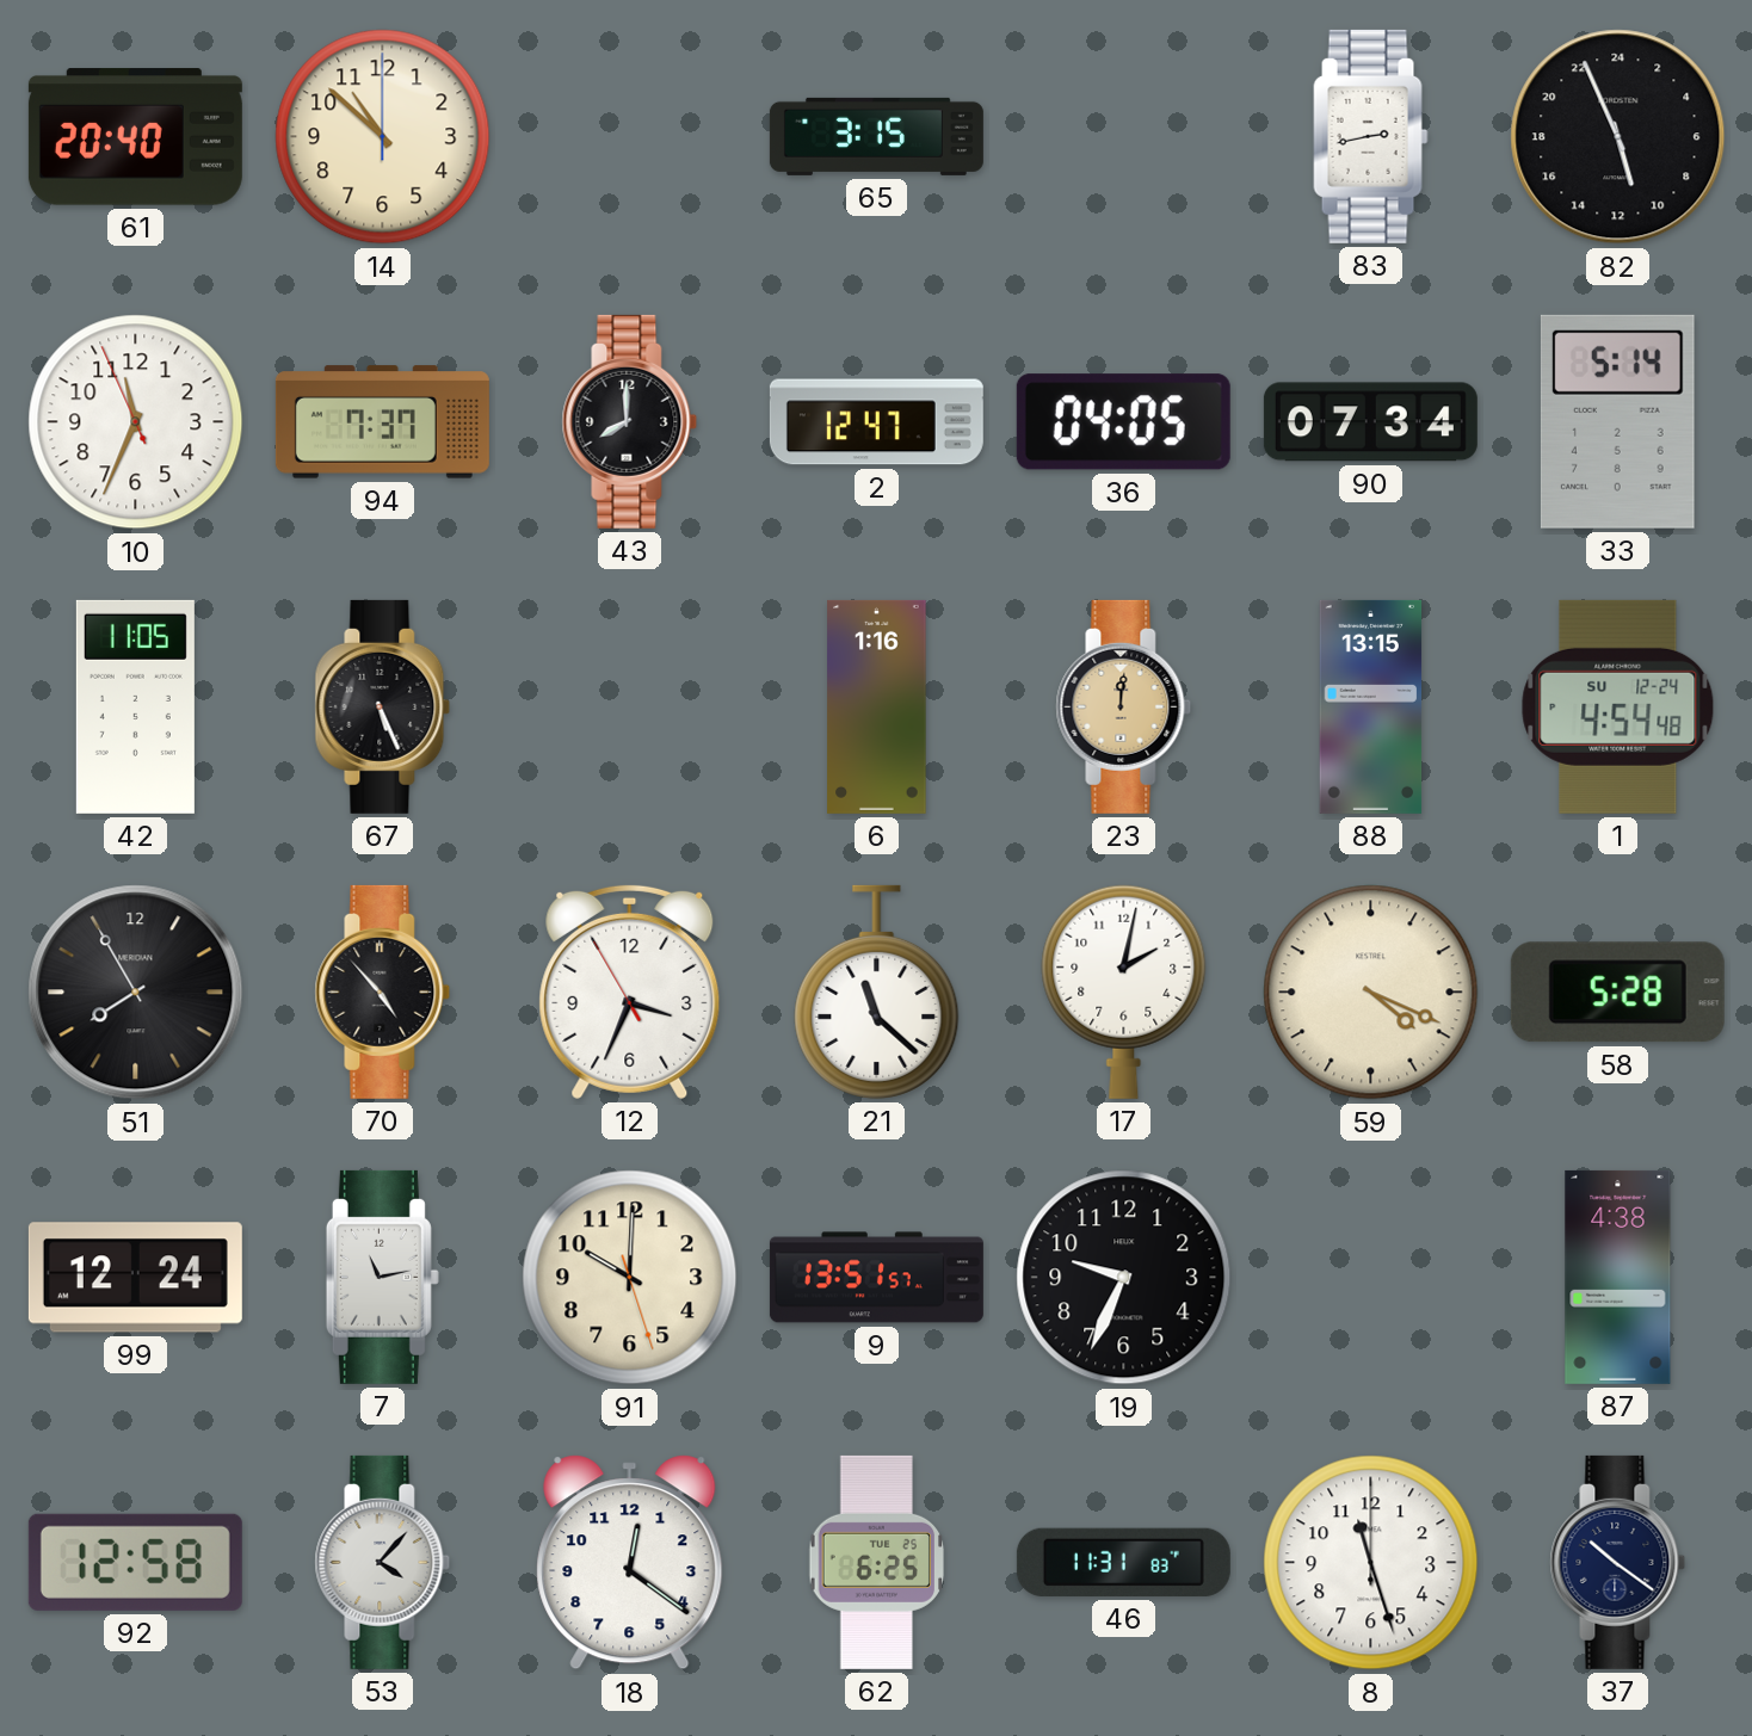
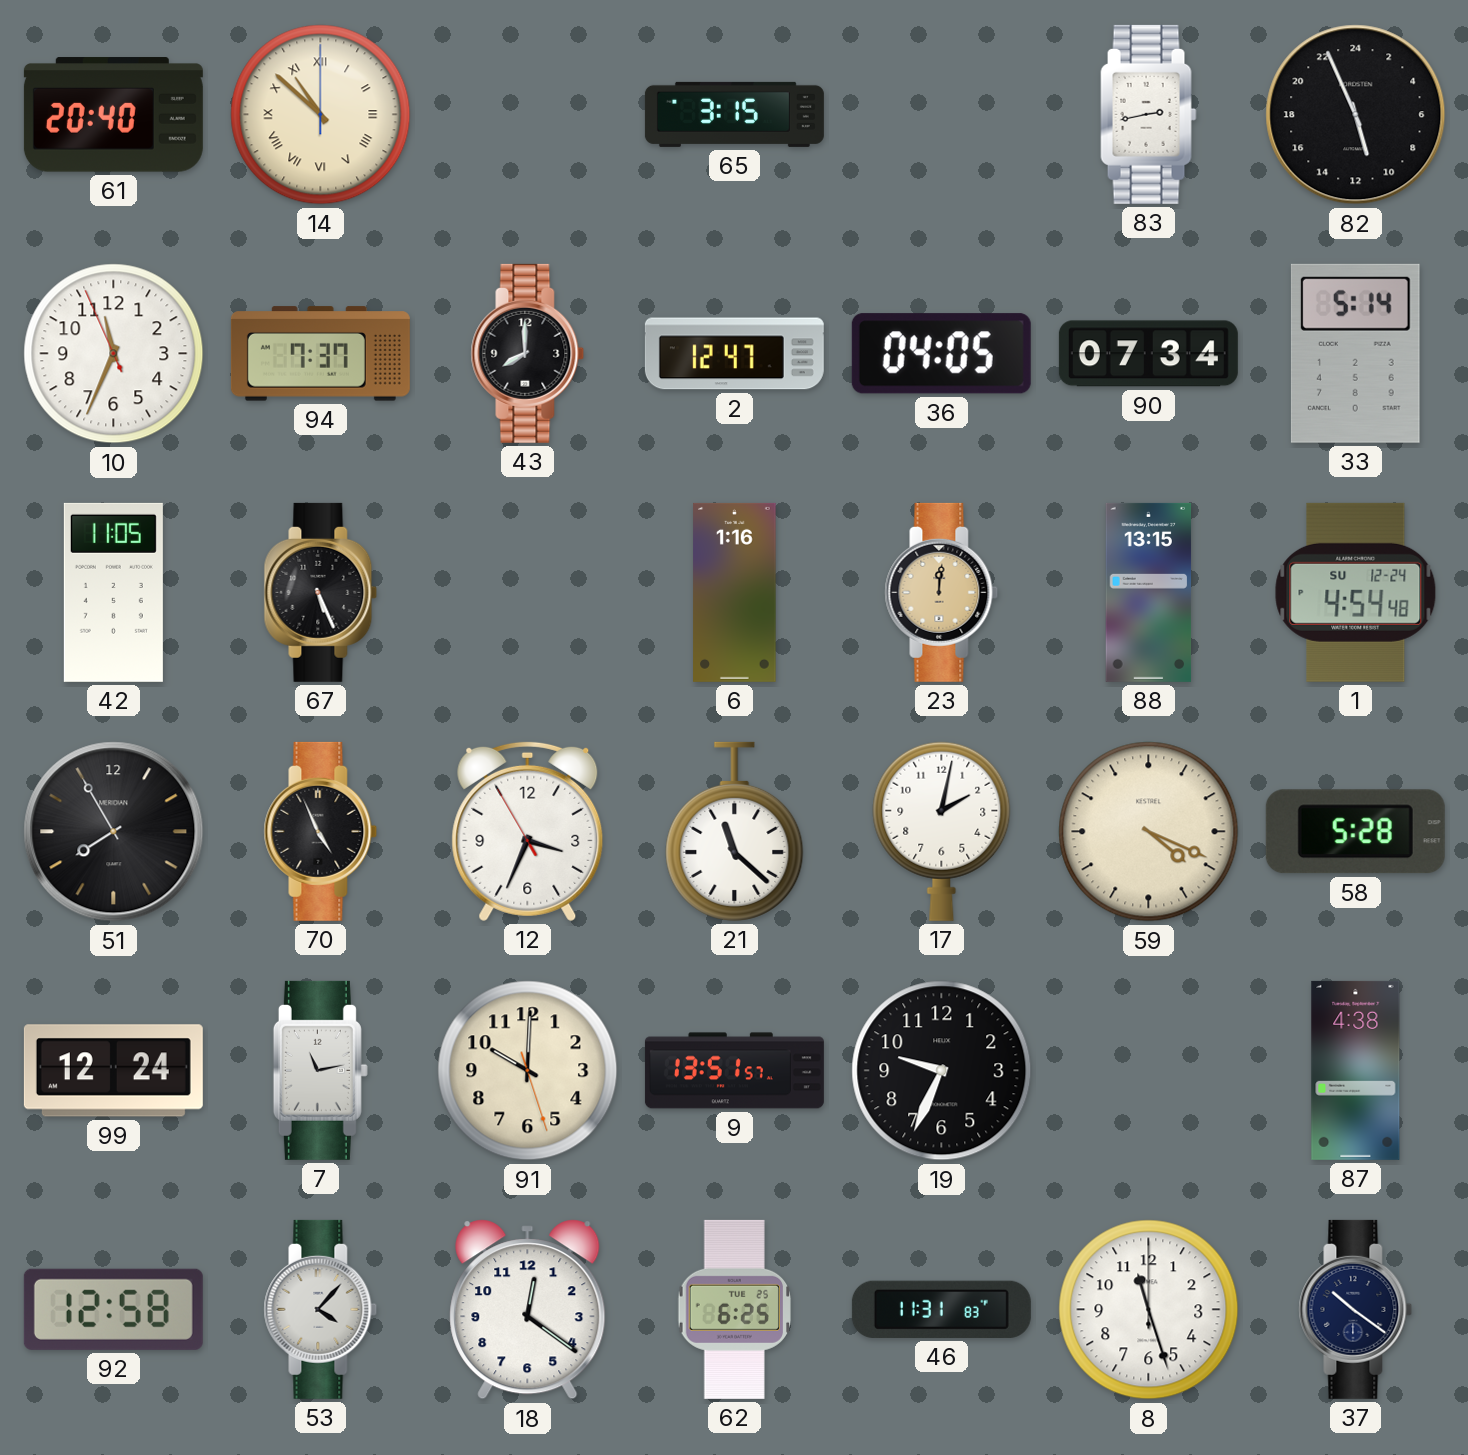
14 numerals: Arabic -> Roman (321, 115)
70: 4:53 -> 4:56 (321, 831)
